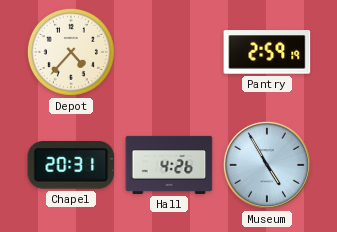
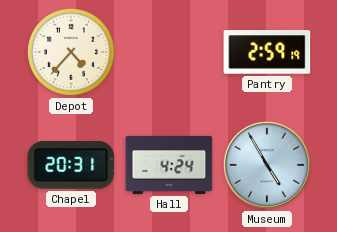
Hall: 4:26 -> 4:24 (169, 165)
